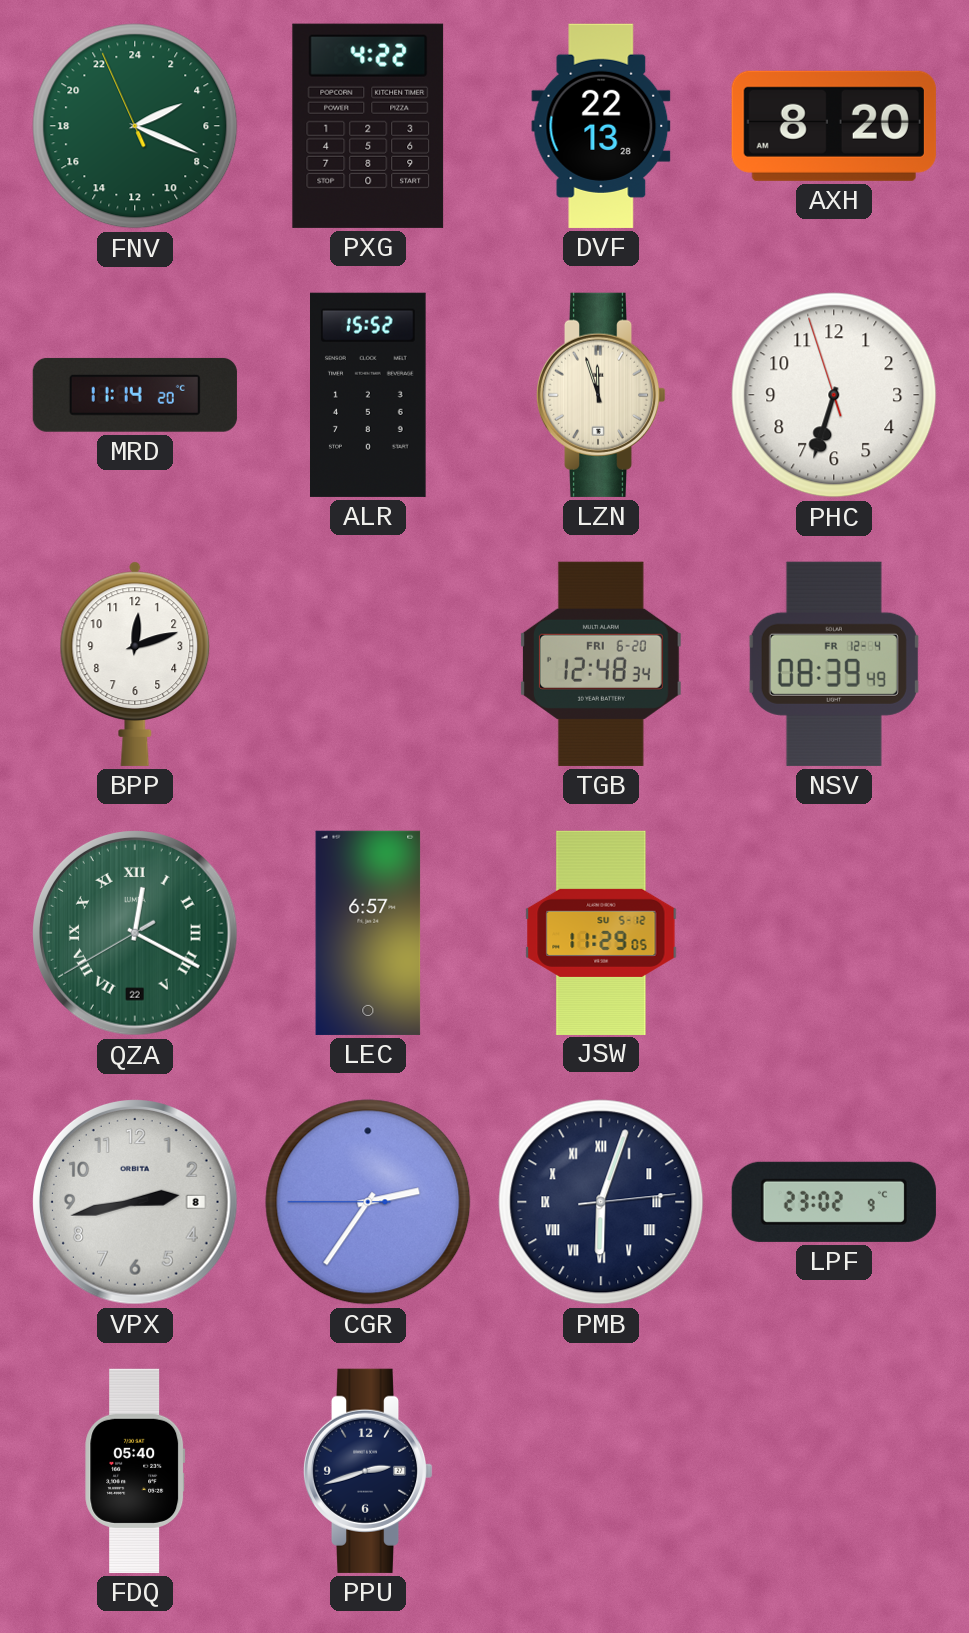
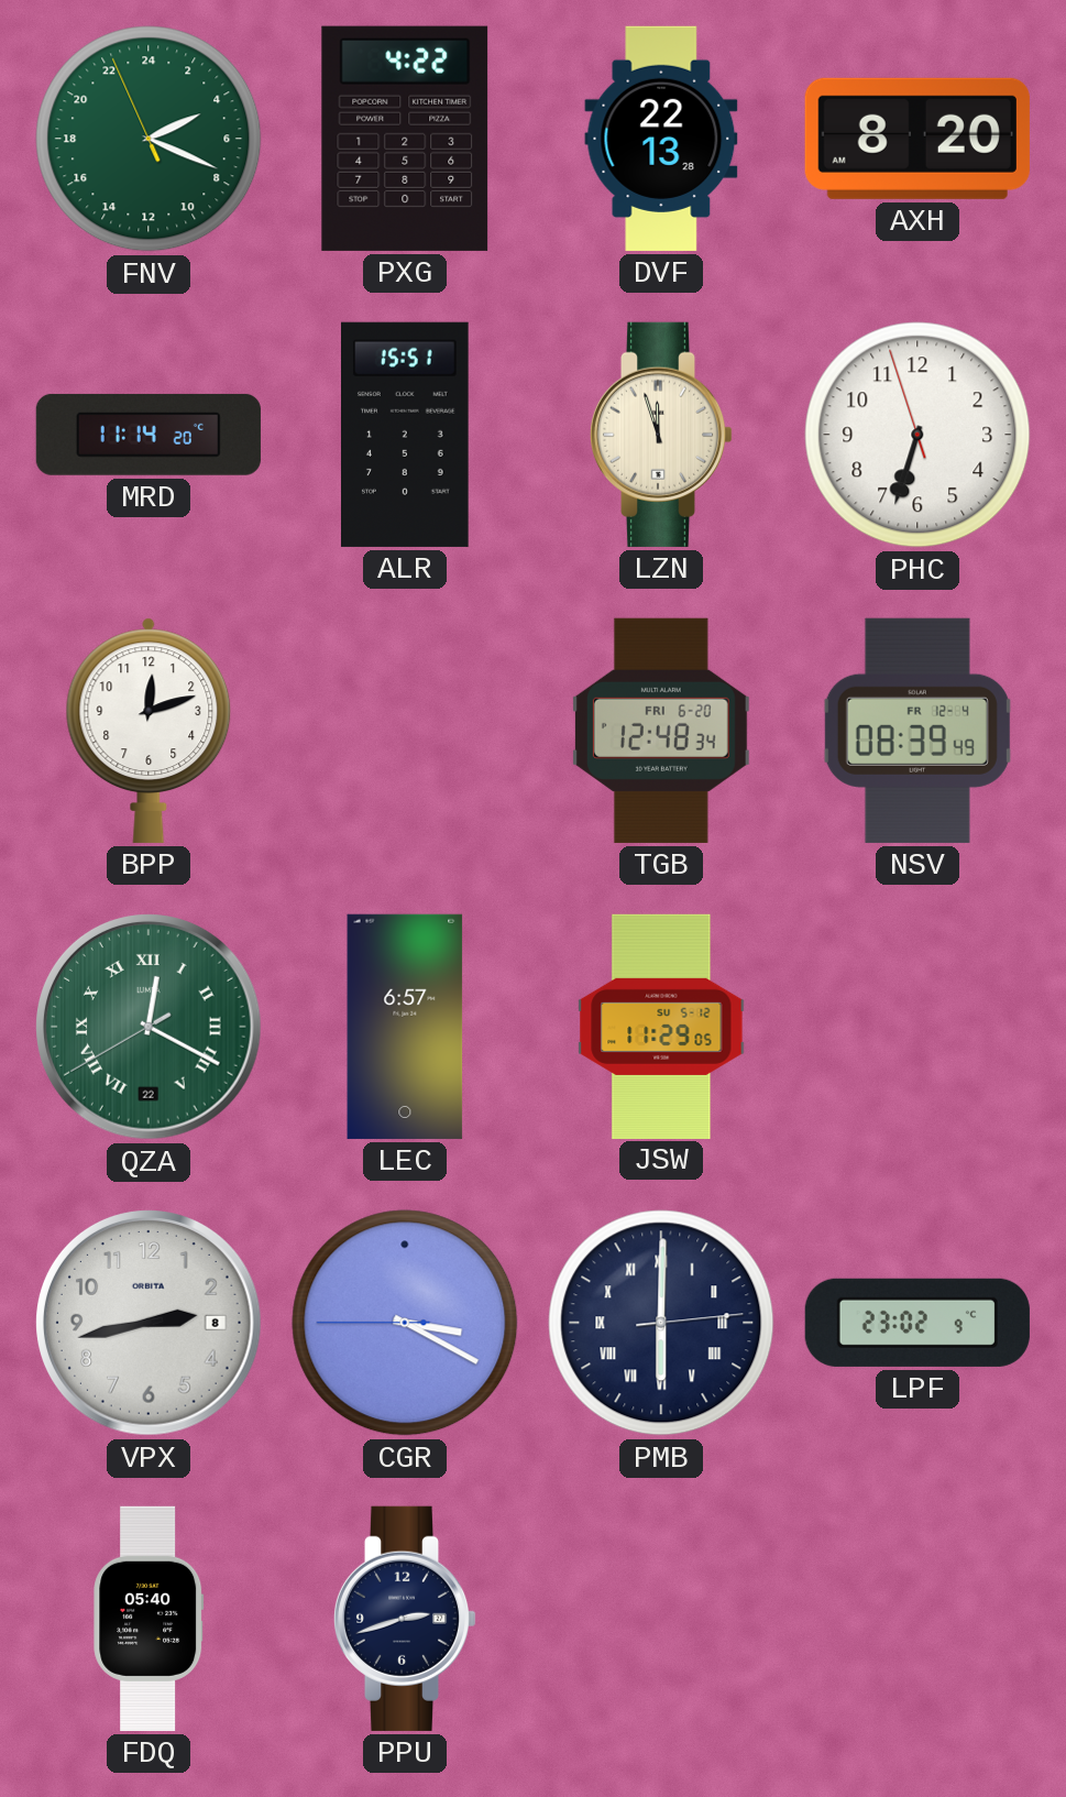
ALR: 15:52 -> 15:51 (406, 435)
CGR: 2:35 -> 3:19 (405, 1323)
PMB: 6:03 -> 6:00 (661, 1323)
